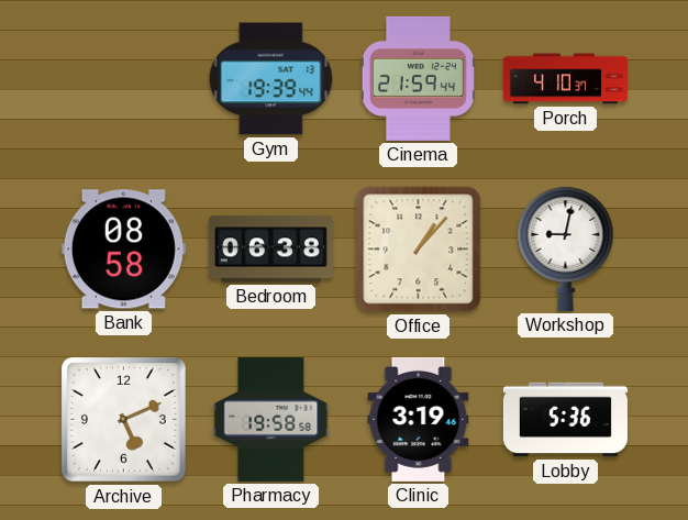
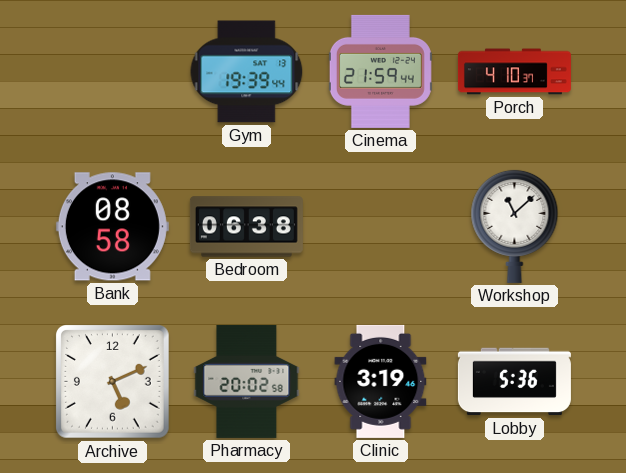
Office: 1:07 -> none (419, 250)
Workshop: 9:02 -> 11:08 (515, 226)
Pharmacy: 19:58 -> 20:02 (247, 381)
